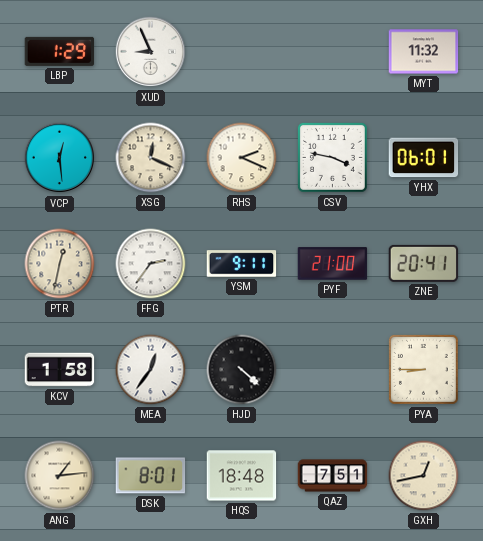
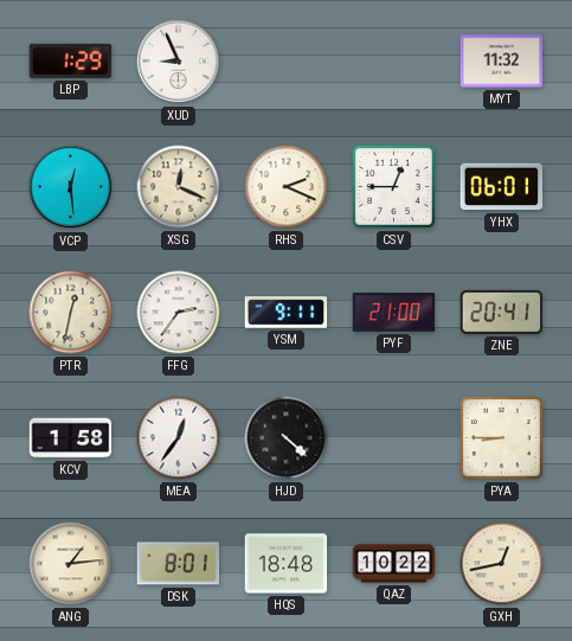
CSV: 3:47 -> 12:45 (393, 186)
QAZ: 7:51 -> 10:22 (394, 564)
